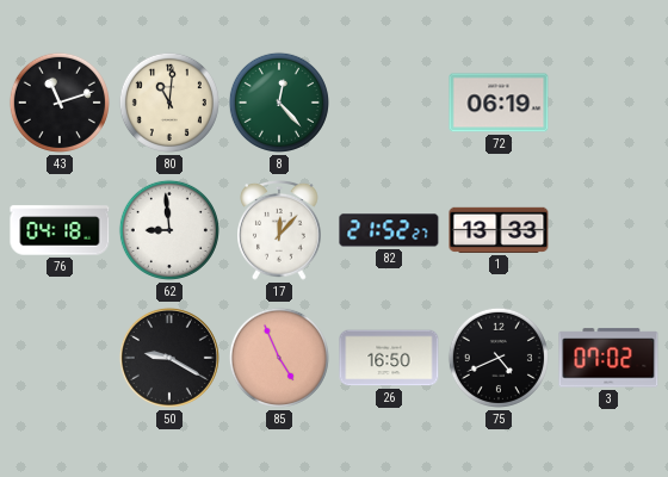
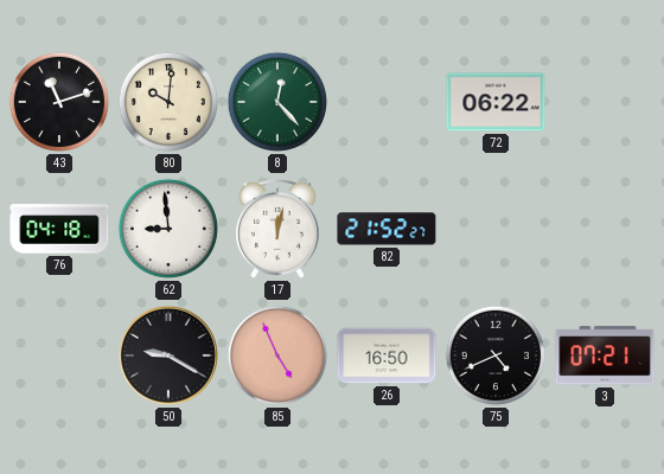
80: 11:01 -> 10:01 (168, 102)
72: 06:19 -> 06:22 (496, 102)
17: 12:07 -> 12:02 (277, 229)
1: 13:33 -> none (499, 230)
3: 07:02 -> 07:21 (605, 355)
